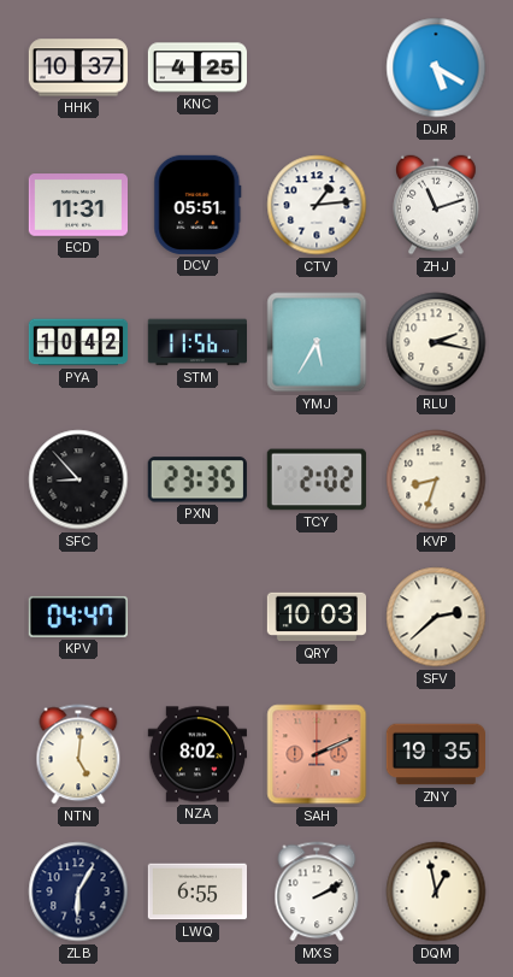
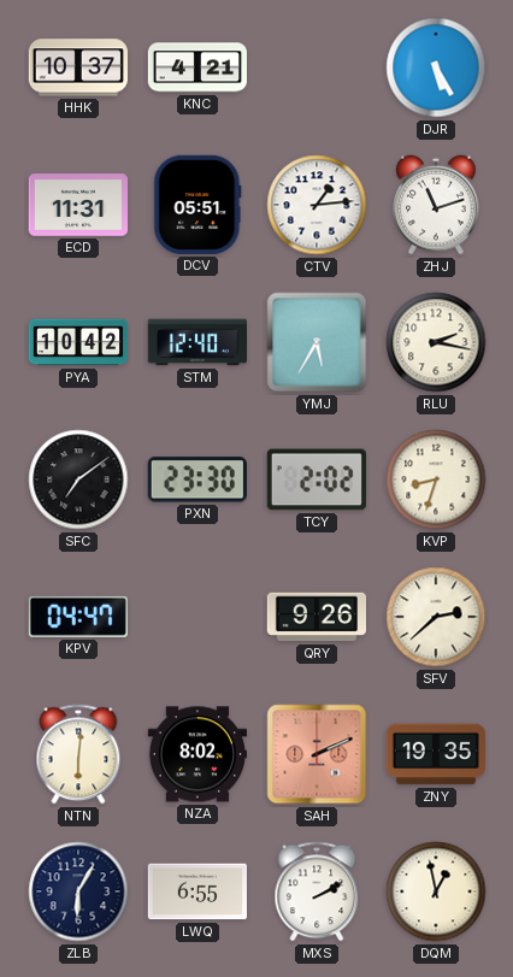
KNC: 4:25 -> 4:21 (196, 67)
DJR: 5:20 -> 5:25 (436, 67)
STM: 11:56 -> 12:40 (196, 342)
SFC: 8:53 -> 7:09 (78, 479)
PXN: 23:35 -> 23:30 (197, 479)
QRY: 10:03 -> 9:26 (316, 617)
NTN: 5:01 -> 6:01 (78, 754)
